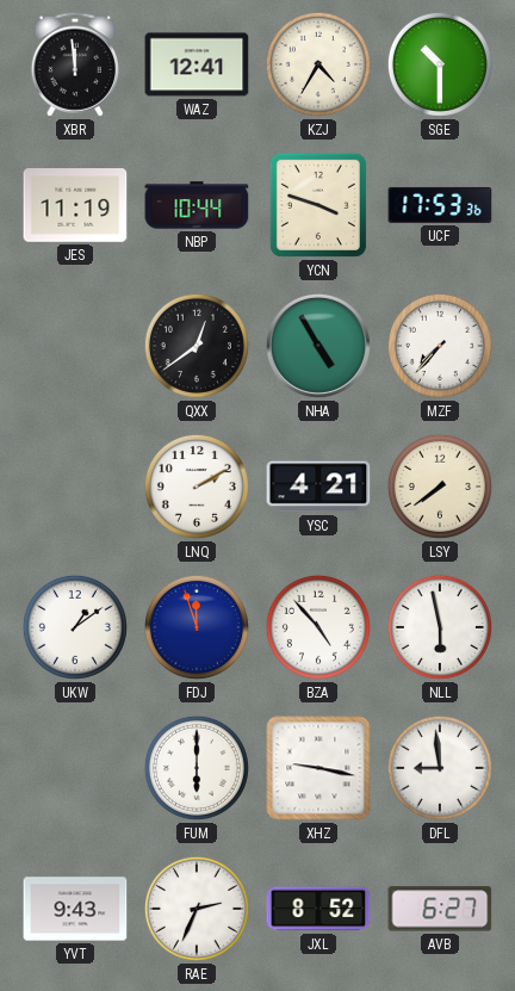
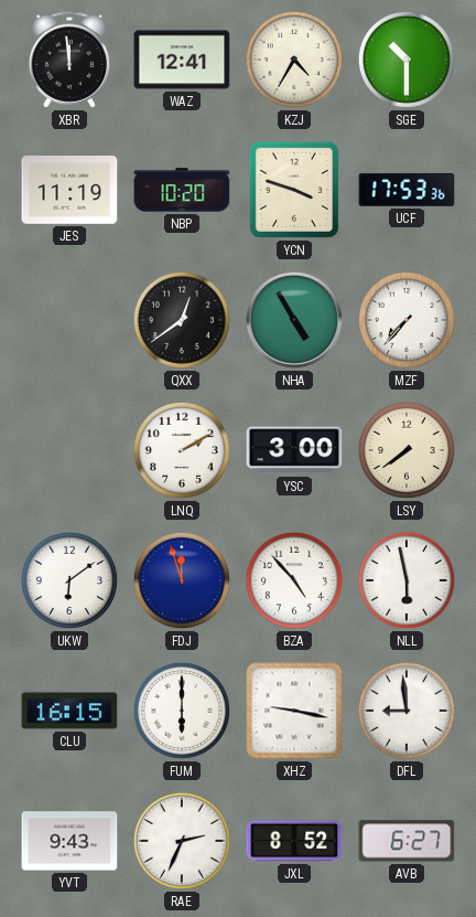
NBP: 10:44 -> 10:20 (182, 190)
YSC: 4:21 -> 3:00 (294, 450)
UKW: 1:09 -> 6:09 (69, 580)
CLU: none -> 16:15 (69, 711)
